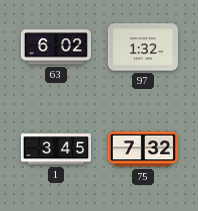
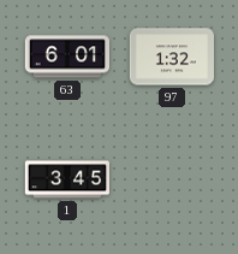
63: 6:02 -> 6:01 (66, 57)
75: 7:32 -> none (142, 149)
